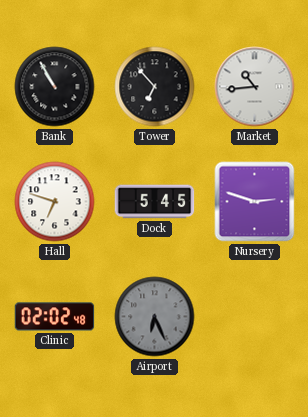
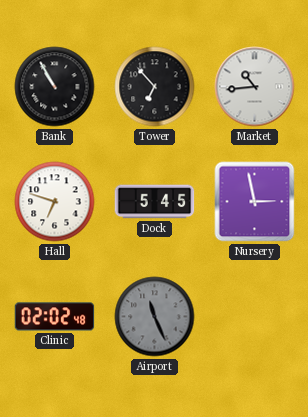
Nursery: 2:48 -> 2:58 (255, 202)
Airport: 6:26 -> 11:26 (155, 317)
